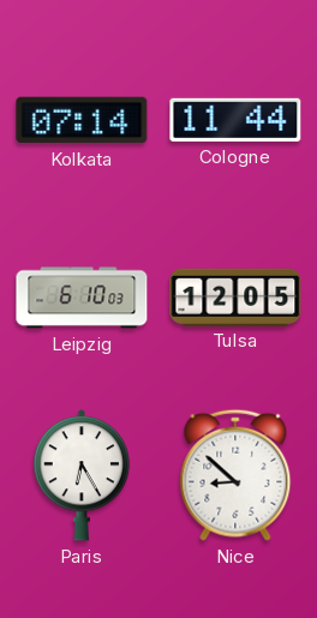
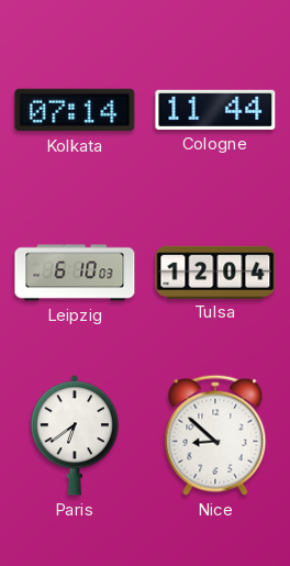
Tulsa: 12:05 -> 12:04 (215, 271)
Paris: 6:25 -> 6:39 (75, 435)
